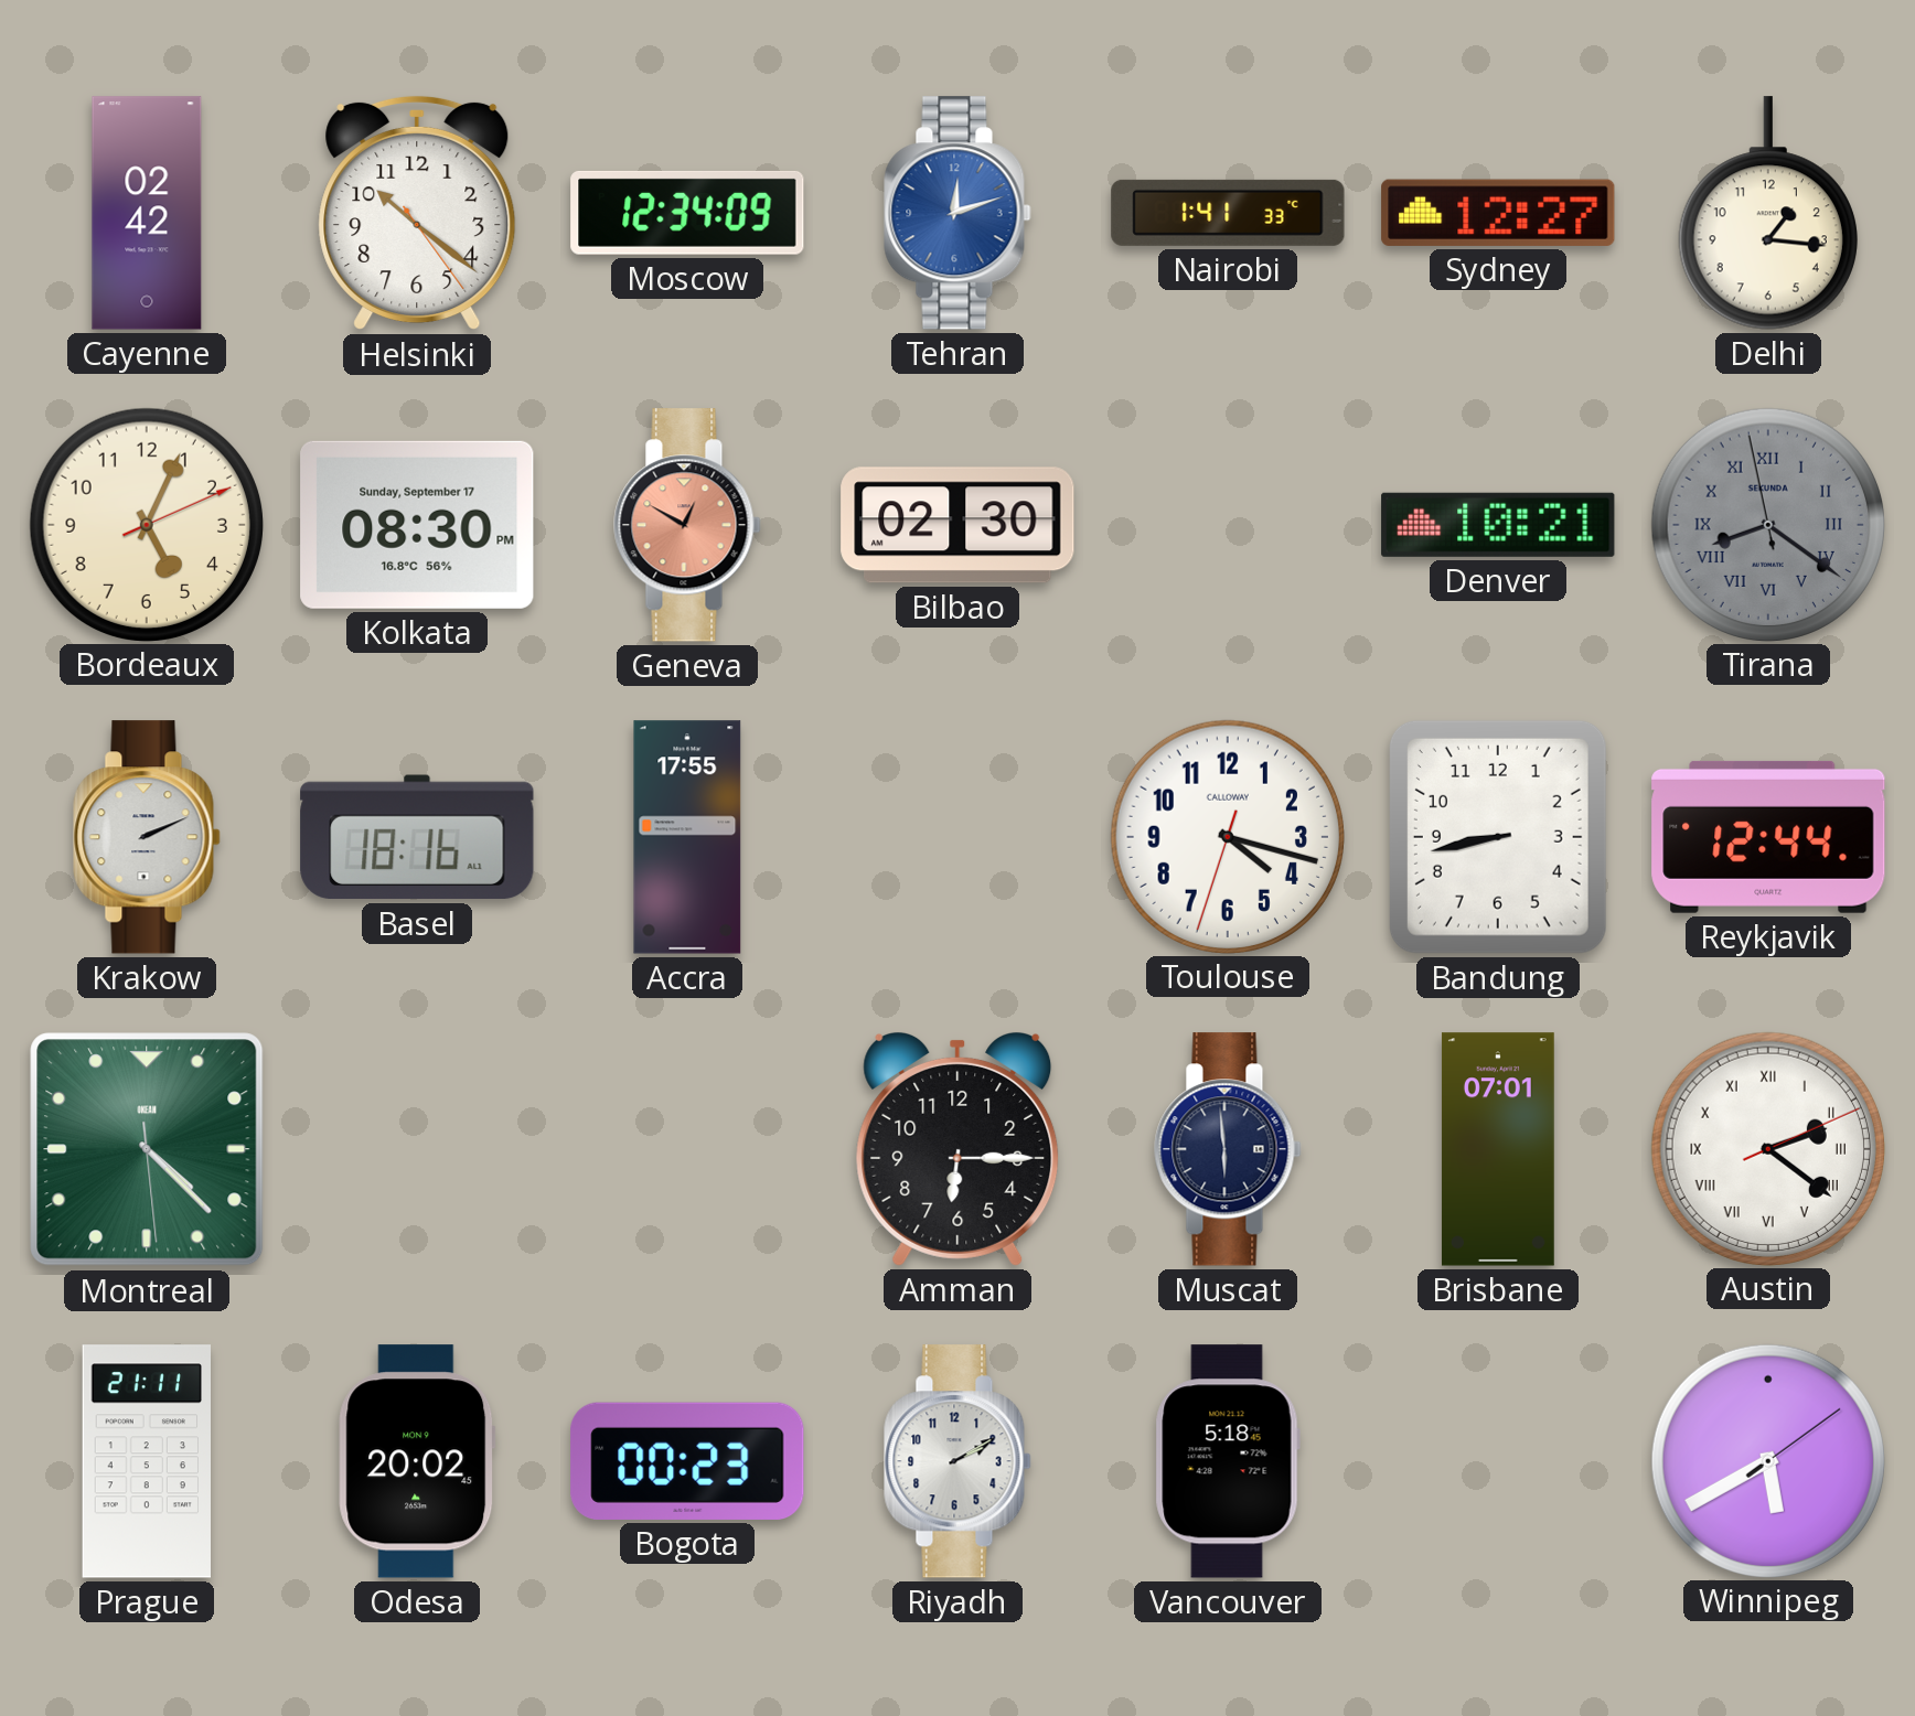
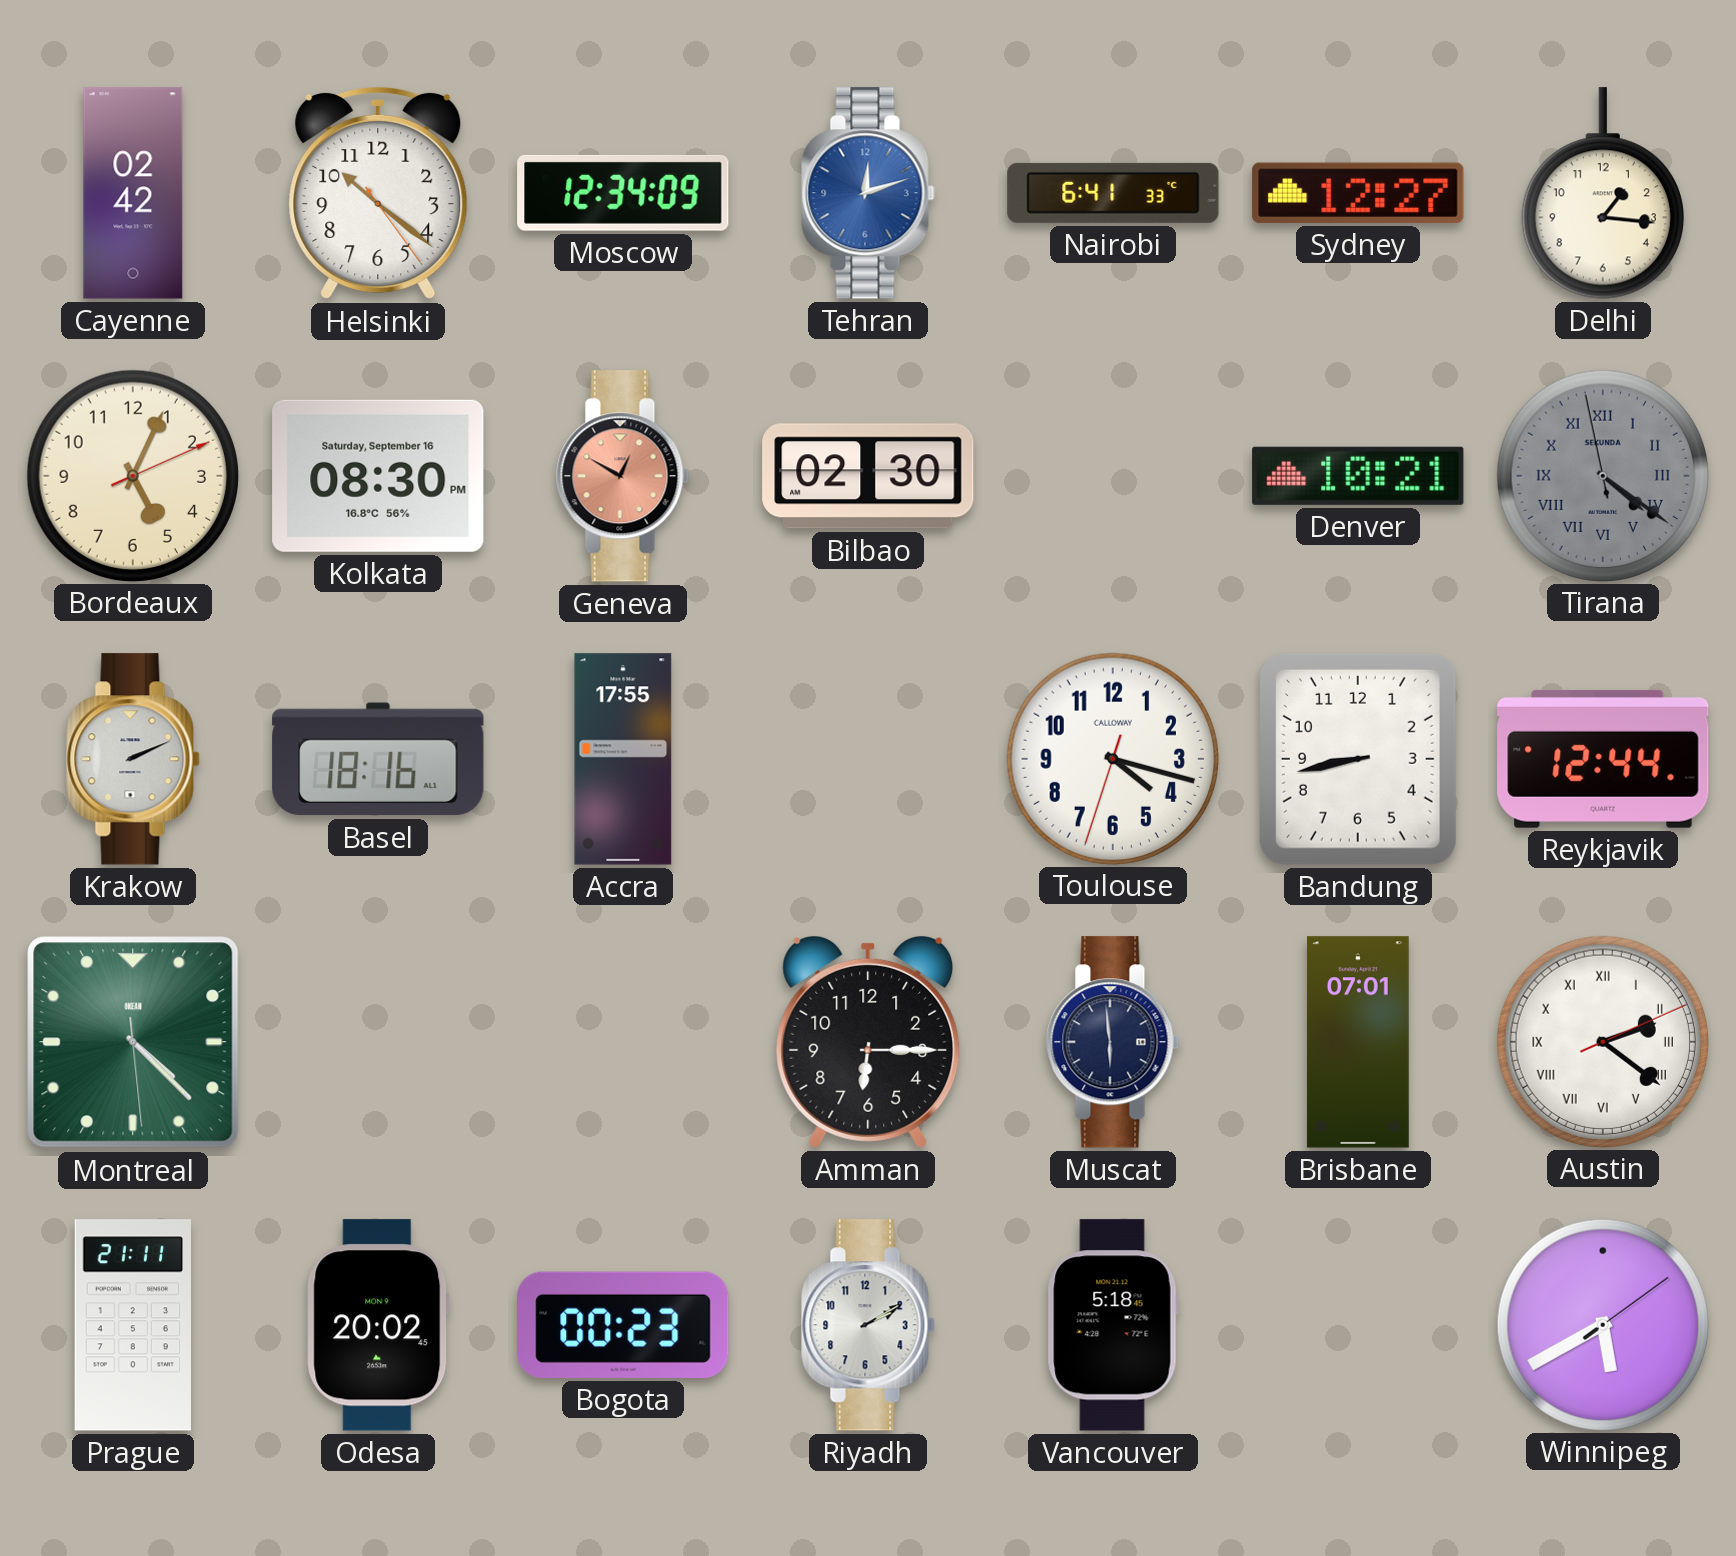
Nairobi: 1:41 -> 6:41 (1113, 193)
Kolkata date: Sunday, September 17 -> Saturday, September 16 (378, 476)
Tirana: 8:20 -> 4:20 (1602, 475)
